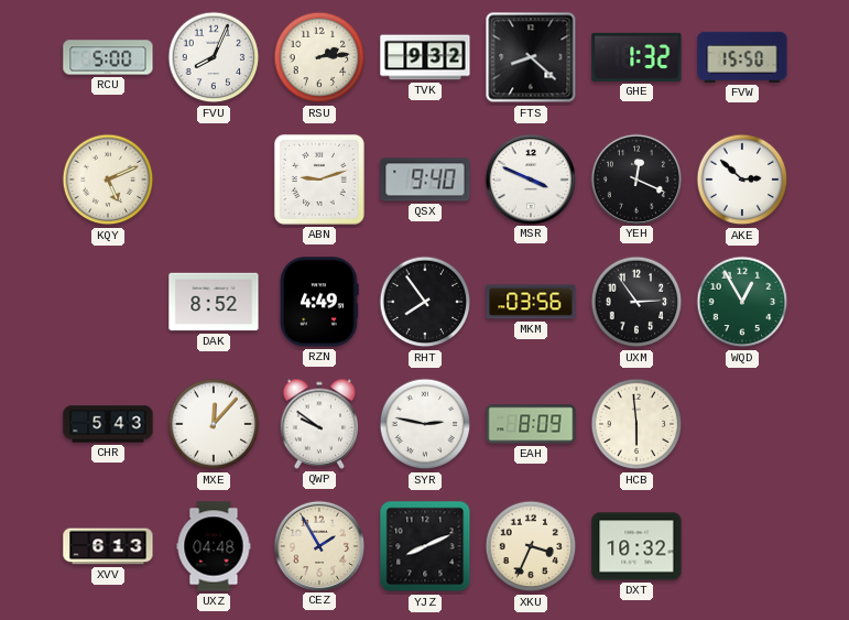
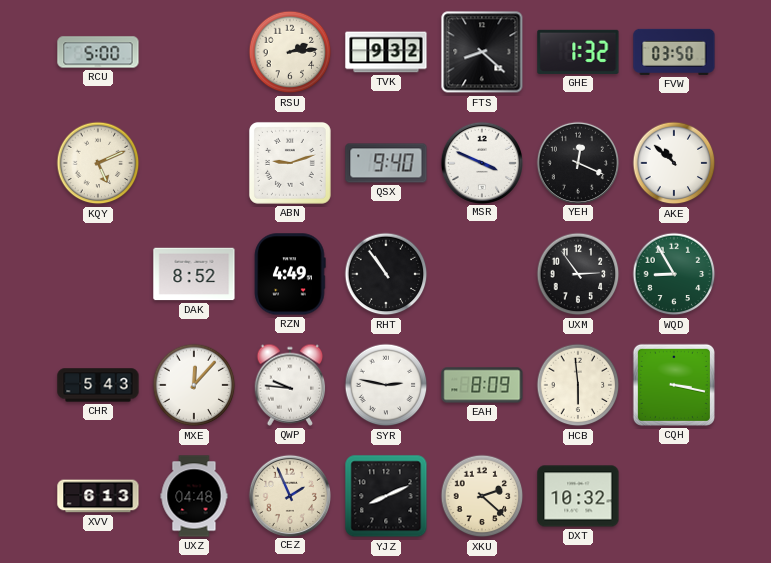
FVU: 8:04 -> none (214, 57)
FVW: 15:50 -> 03:50 (674, 52)
AKE: 2:52 -> 10:52 (674, 163)
RHT: 7:54 -> 10:54 (386, 274)
MKM: 03:56 -> none (531, 302)
WQD: 12:55 -> 8:55 (674, 274)
QWP: 9:51 -> 9:46 (290, 385)
CQH: none -> 3:17 (674, 385)
CEZ: 1:55 -> 1:56 (289, 495)
XKU: 3:34 -> 2:22 (482, 496)
